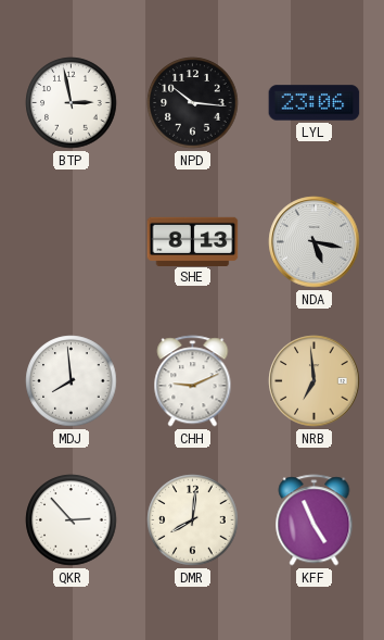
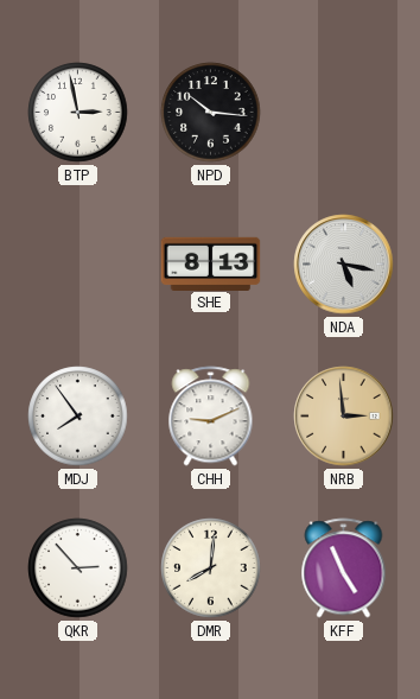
LYL: 23:06 -> none (315, 103)
MDJ: 7:59 -> 7:54 (78, 417)
NRB: 6:59 -> 2:59 (344, 417)
